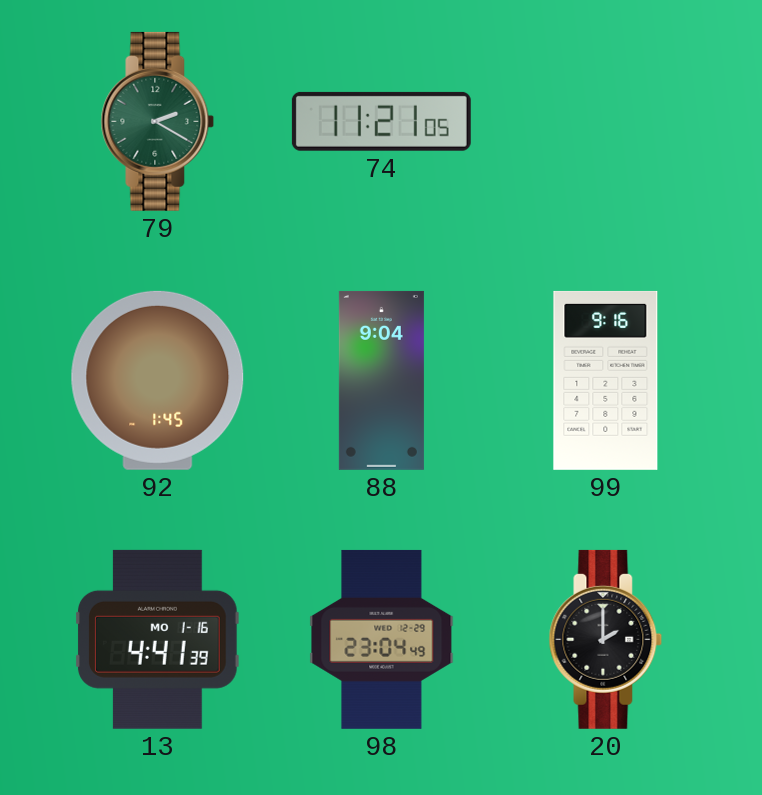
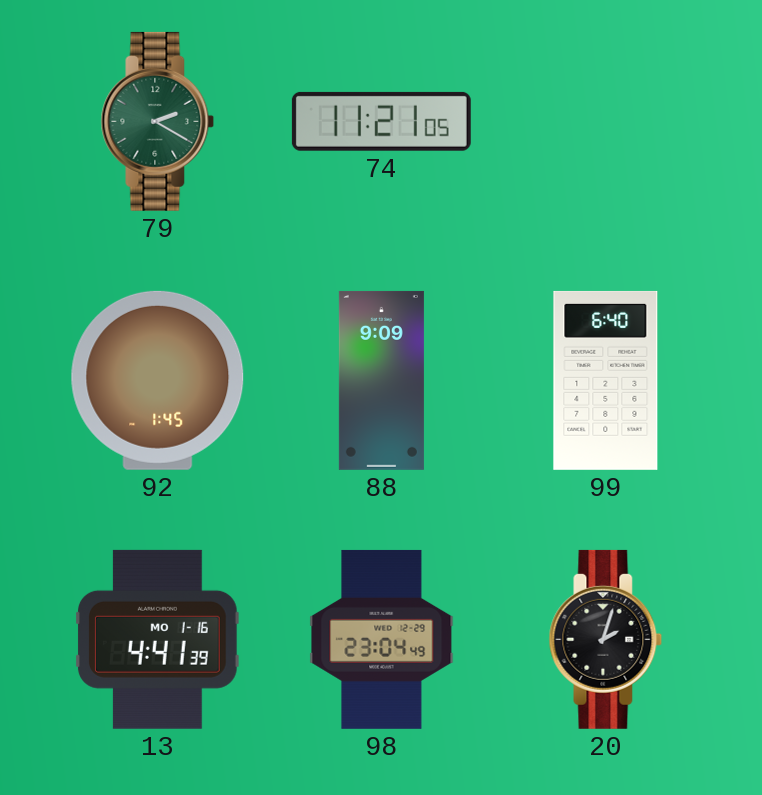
88: 9:04 -> 9:09 (381, 380)
99: 9:16 -> 6:40 (606, 380)
20: 2:00 -> 2:03 (606, 639)
